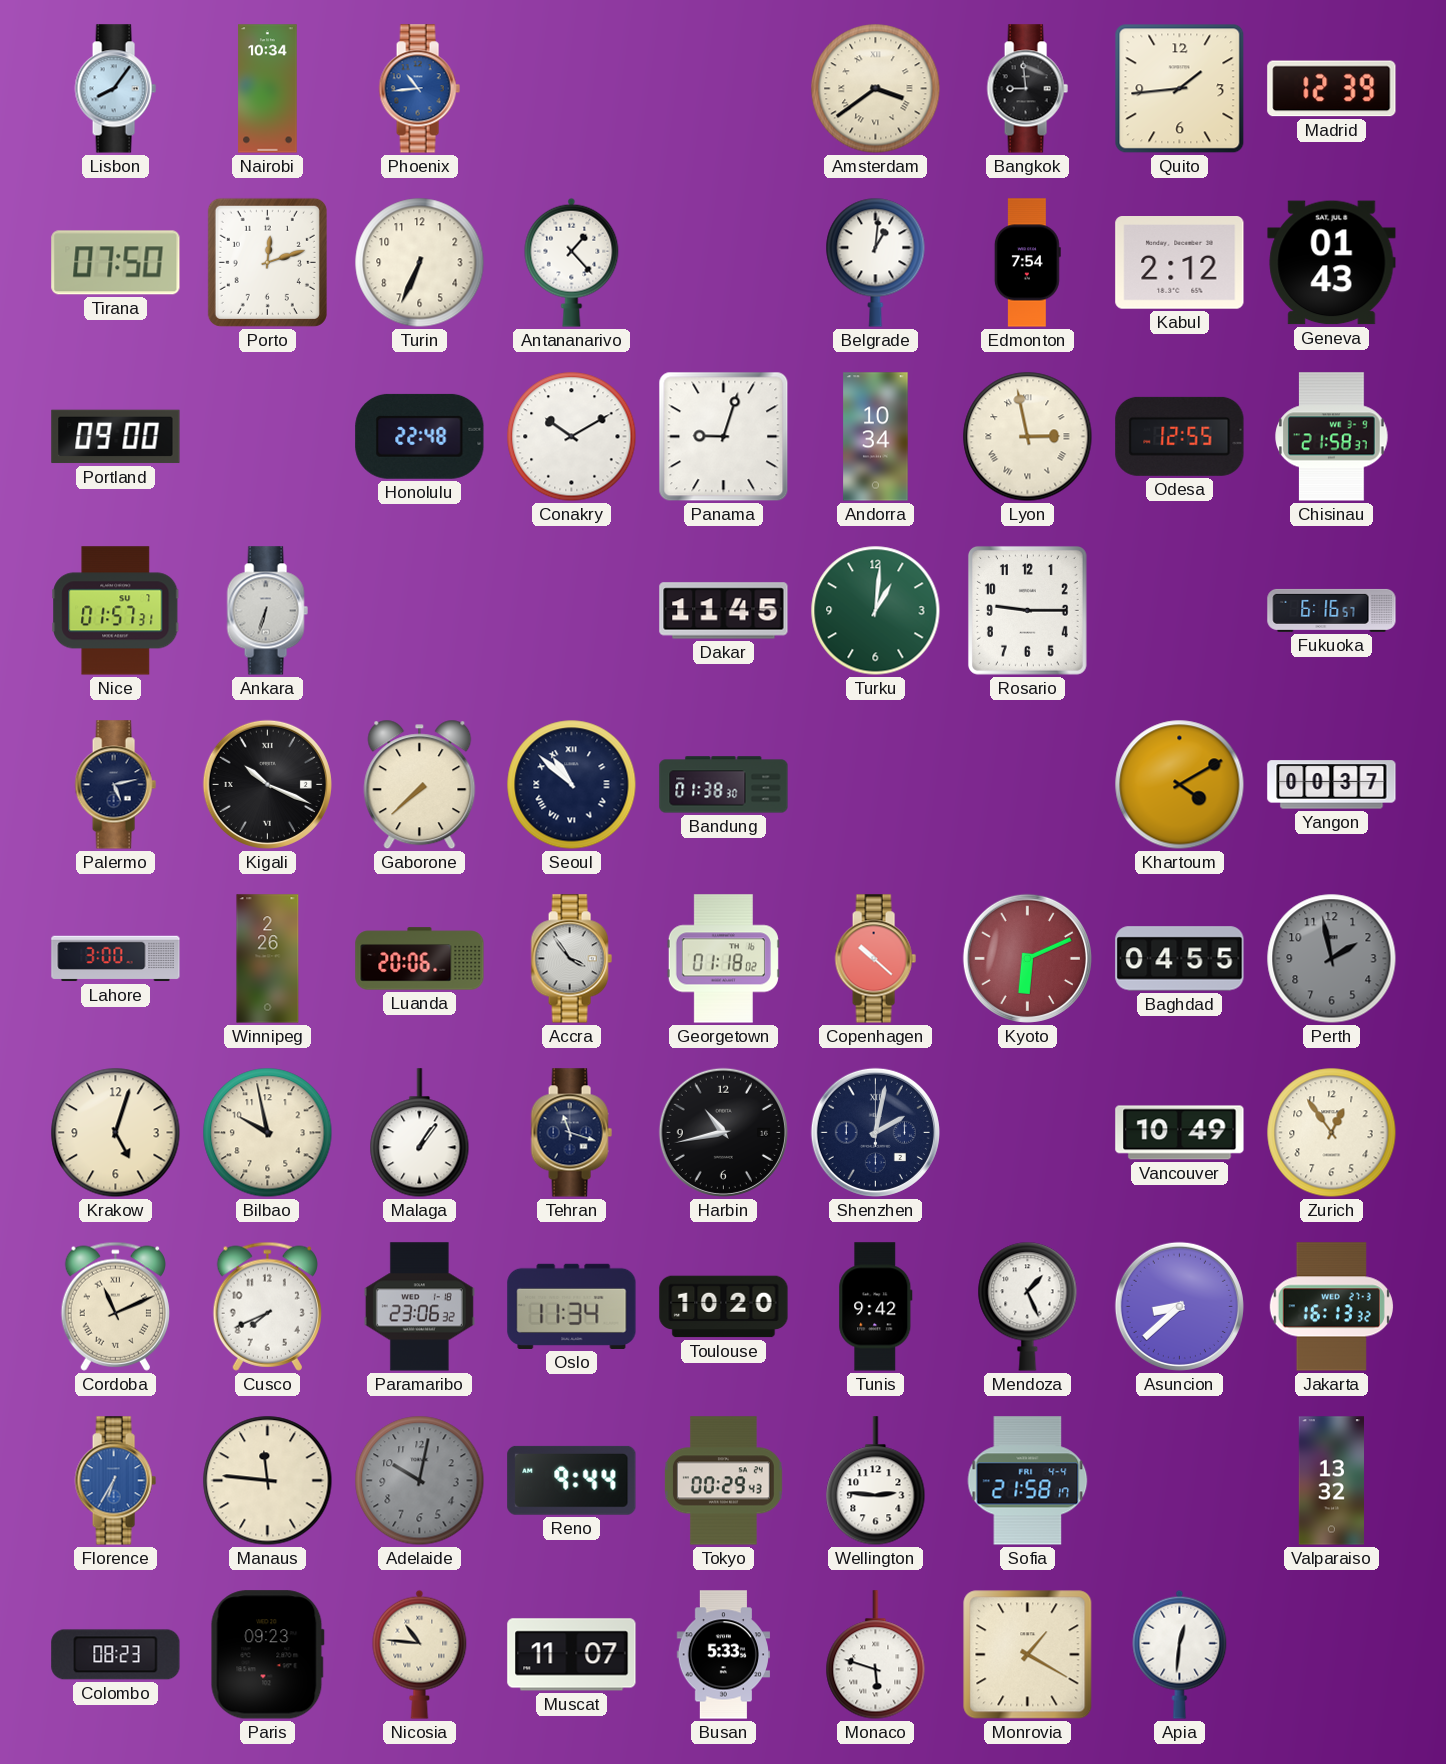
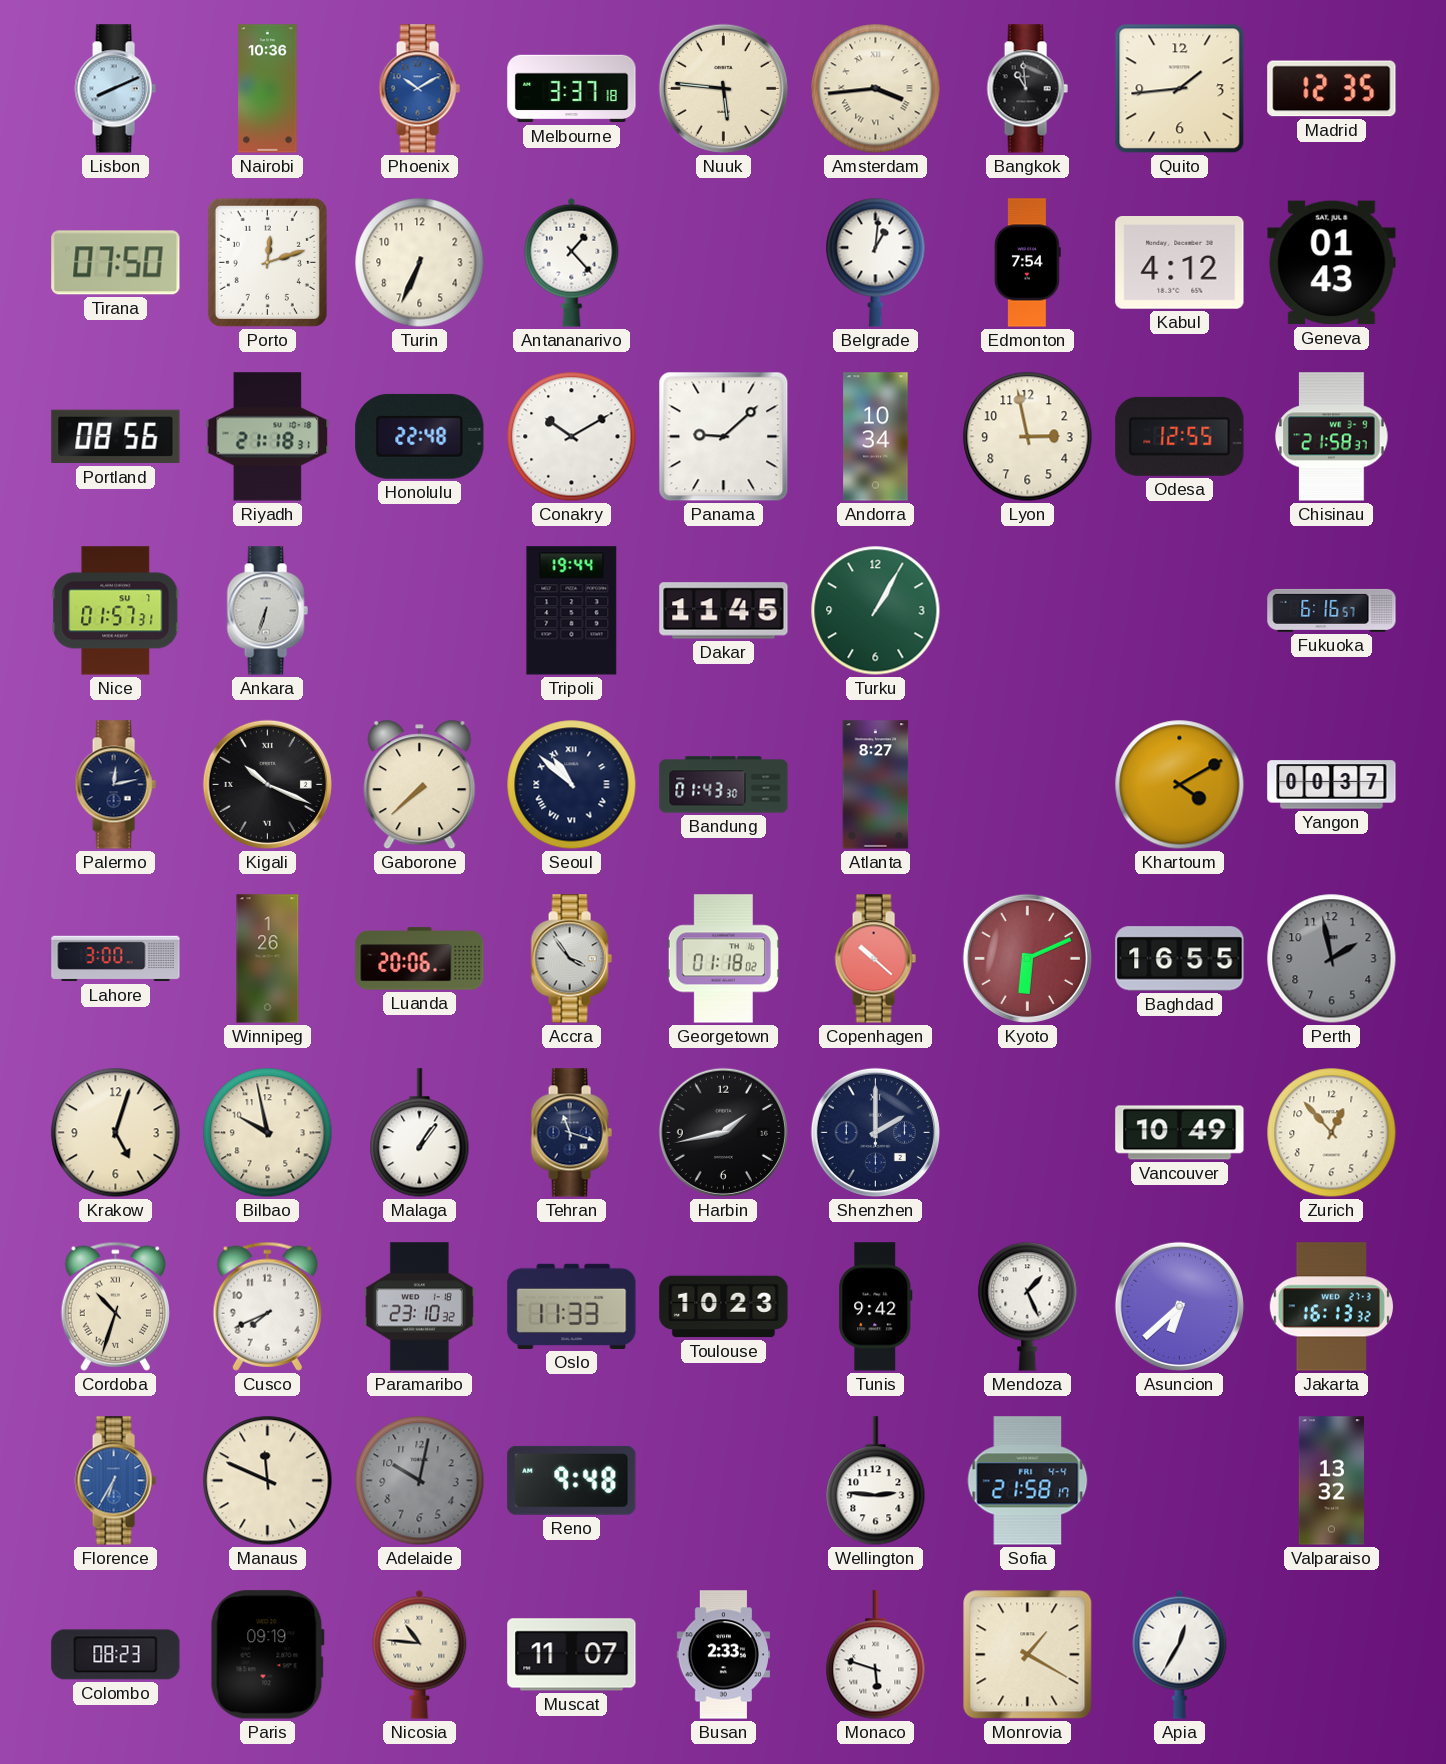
Lisbon: 8:06 -> 8:11 (115, 89)
Nairobi: 10:34 -> 10:36 (268, 89)
Phoenix: 10:44 -> 10:10 (419, 89)
Melbourne: none -> 3:37 (572, 89)
Nuuk: none -> 5:46 (723, 88)
Amsterdam: 3:39 -> 3:44 (876, 89)
Bangkok: 8:59 -> 10:59 (1027, 89)
Madrid: 12:39 -> 12:35 (1332, 89)
Kabul: 2:12 -> 4:12 (1180, 263)
Portland: 09:00 -> 08:56 (116, 437)
Riyadh: none -> 21:18 (268, 437)
Panama: 9:03 -> 9:08 (724, 437)
Lyon numerals: Roman -> Arabic (1028, 437)
Tripoli: none -> 19:44 (572, 611)
Turku: 1:01 -> 1:05 (876, 611)
Rosario: 9:15 -> none (1027, 610)
Palermo: 5:13 -> 12:13 (115, 785)
Bandung: 01:38 -> 01:43 (724, 785)
Atlanta: none -> 8:27 (876, 785)
Winnipeg: 2:26 -> 1:26 (268, 959)
Baghdad: 04:55 -> 16:55 (1180, 959)
Harbin: 10:43 -> 1:43 (723, 1132)
Shenzhen: 2:02 -> 2:00 (875, 1132)
Zurich: 12:54 -> 12:53 (1332, 1133)
Cordoba: 11:11 -> 10:33 (115, 1306)
Paramaribo: 23:06 -> 23:10 (419, 1307)
Oslo: 11:34 -> 11:33 (572, 1306)
Toulouse: 10:20 -> 10:23 (724, 1307)
Asuncion: 8:38 -> 6:38 (1179, 1306)
Manaus: 11:46 -> 11:49 (268, 1481)
Reno: 9:44 -> 9:48 (572, 1480)
Tokyo: 00:29 -> none (723, 1481)
Paris: 09:23 -> 09:19 (267, 1655)
Busan: 5:33 -> 2:33 (723, 1655)
Apia: 12:31 -> 12:35 (1180, 1654)
